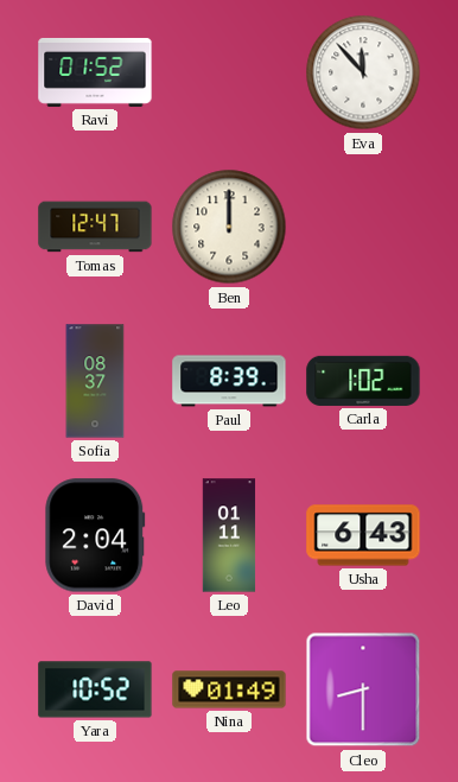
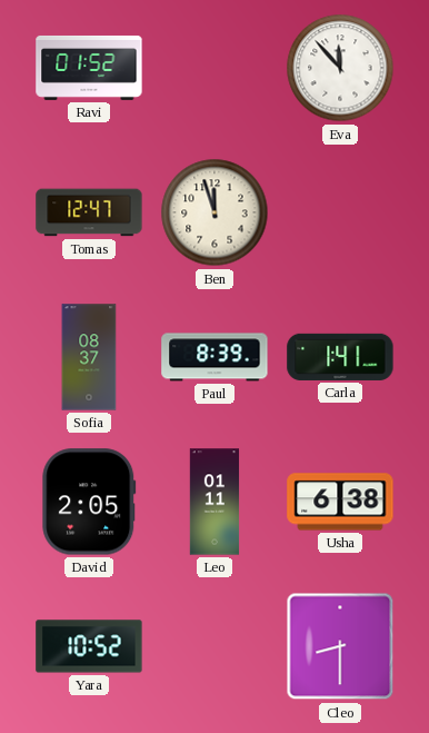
Ben: 12:00 -> 11:57 (214, 212)
Carla: 1:02 -> 1:41 (340, 357)
David: 2:04 -> 2:05 (89, 502)
Usha: 6:43 -> 6:38 (340, 502)
Nina: 01:49 -> none (229, 689)
